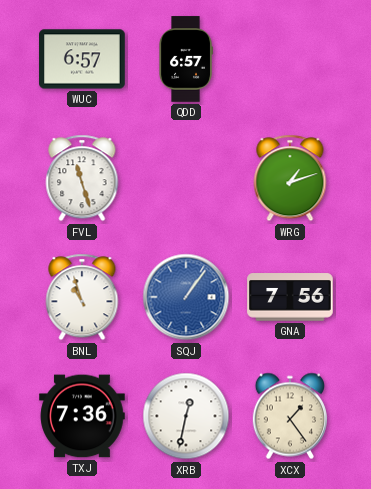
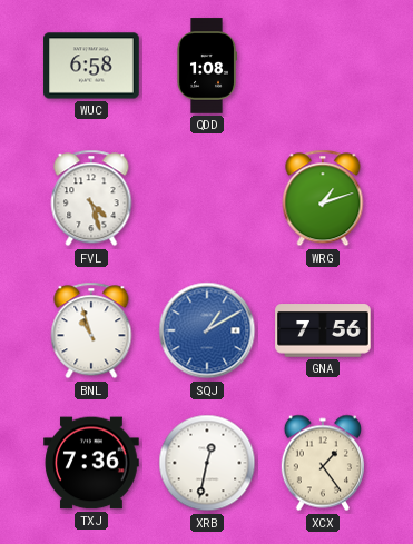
WUC: 6:57 -> 6:58 (91, 66)
QDD: 6:57 -> 1:08 (207, 66)
FVL: 11:27 -> 4:27 (91, 198)
SQJ: 1:06 -> 1:10 (207, 330)
